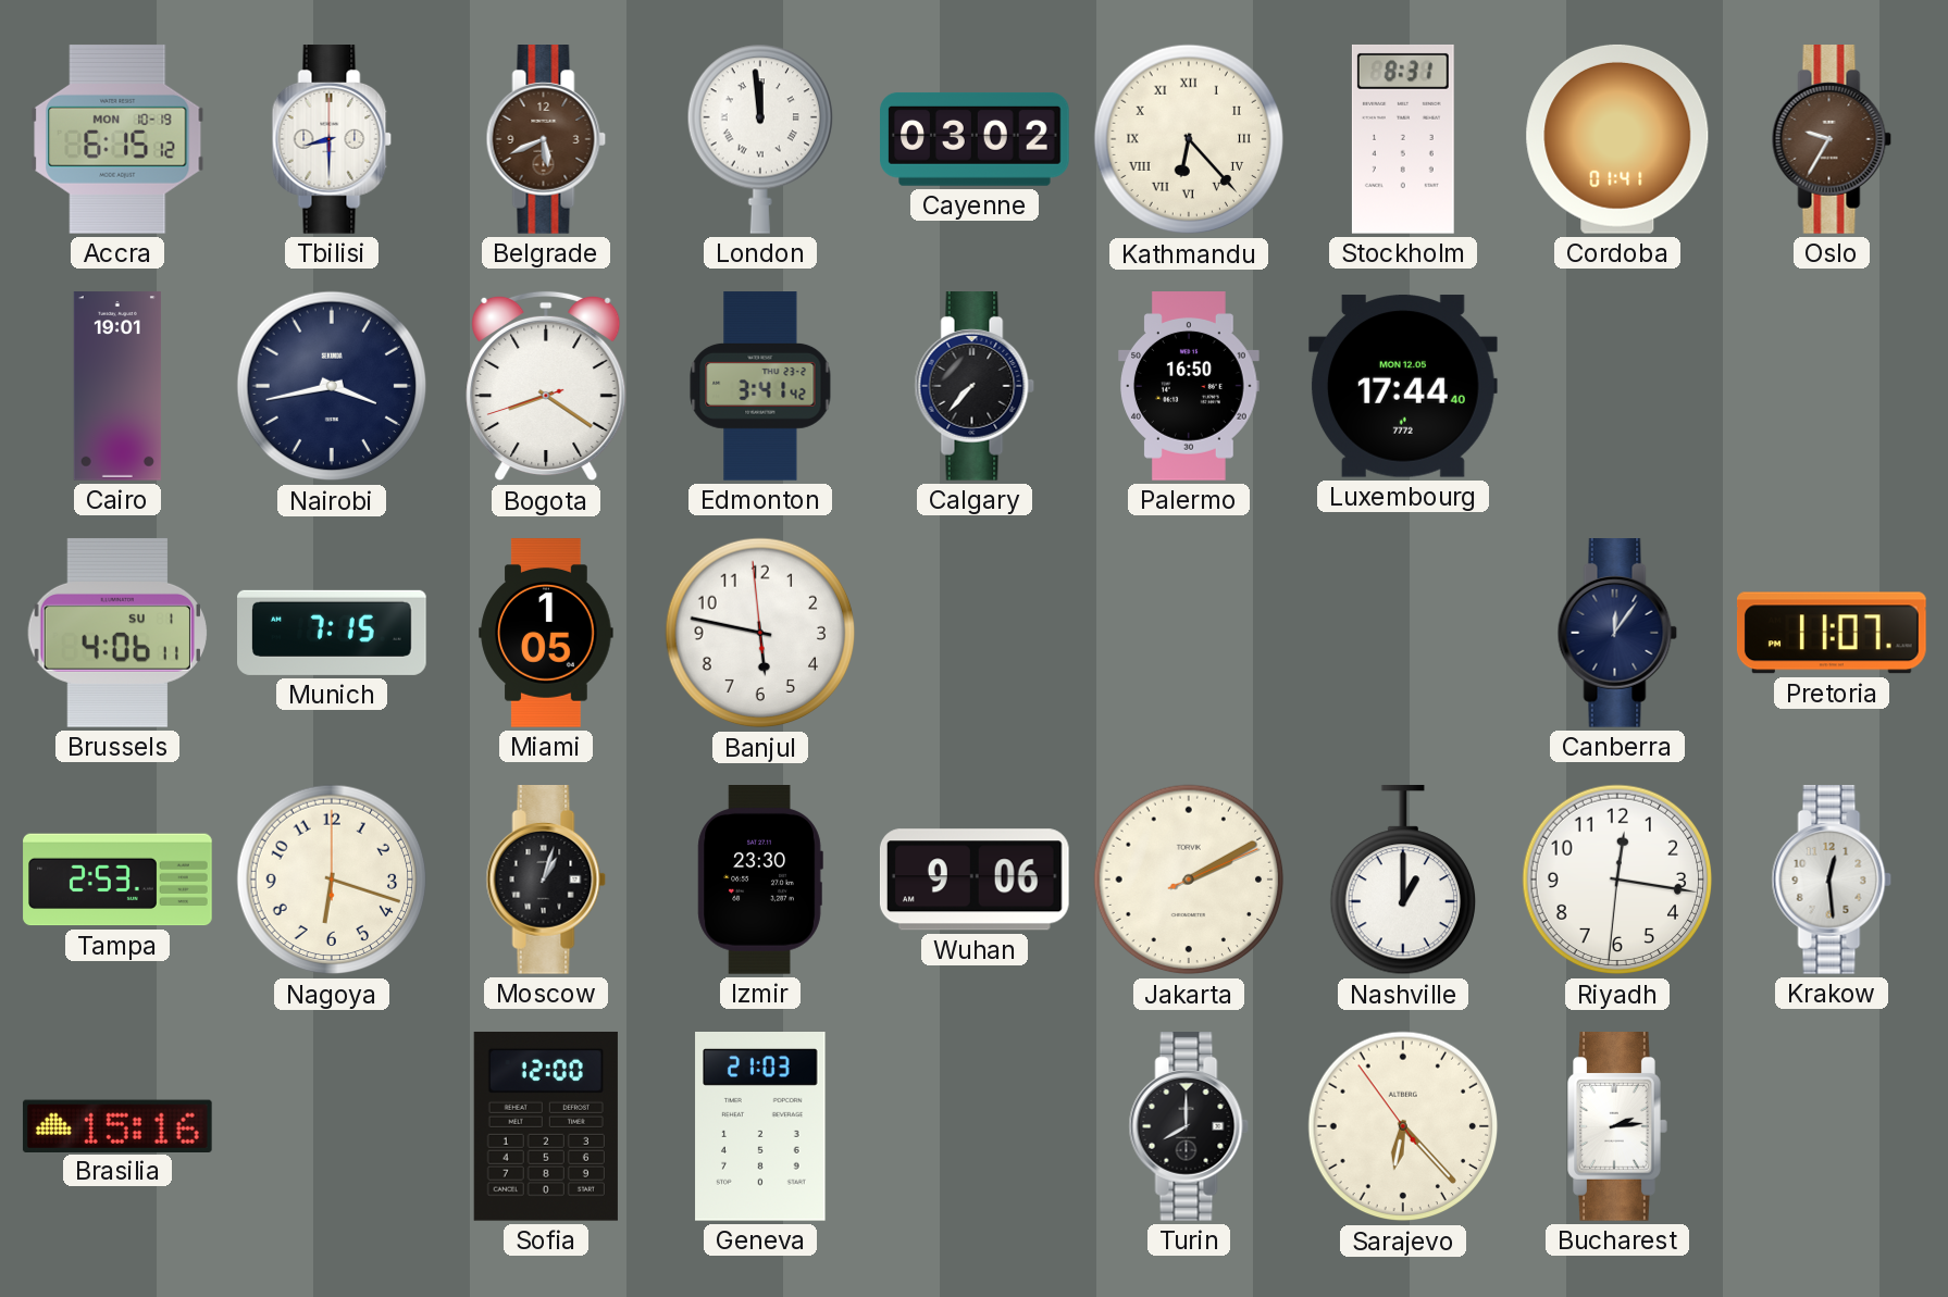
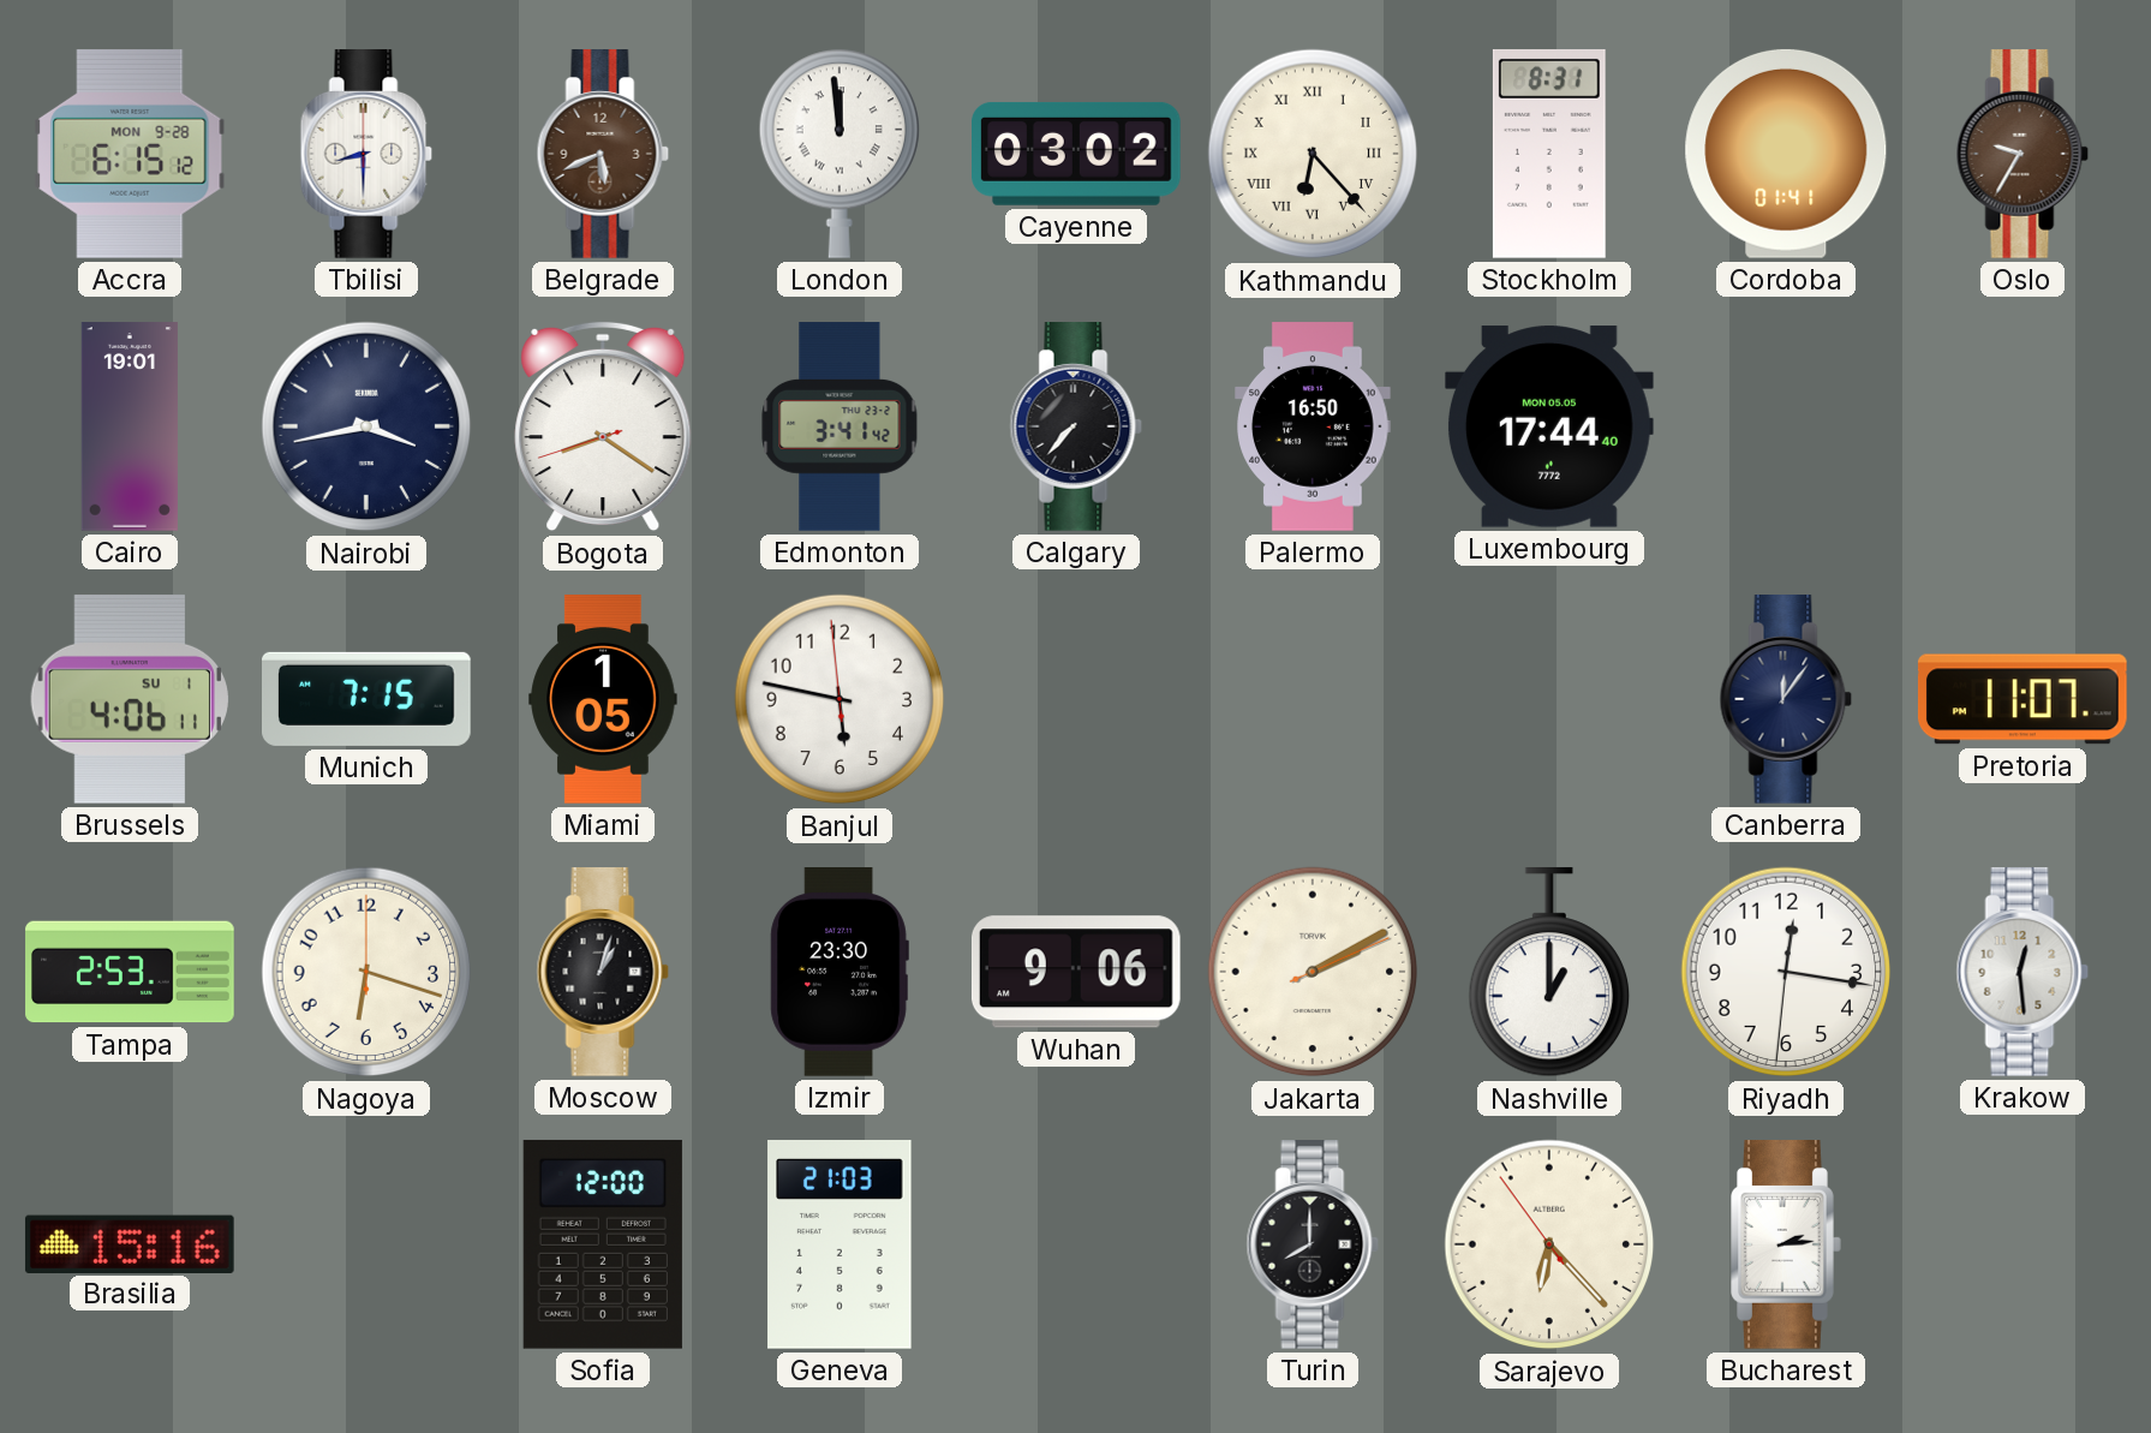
Accra date: MON 10-19 -> MON 9-28 (130, 154)
Luxembourg date: MON 12.05 -> MON 05.05 (1549, 426)
